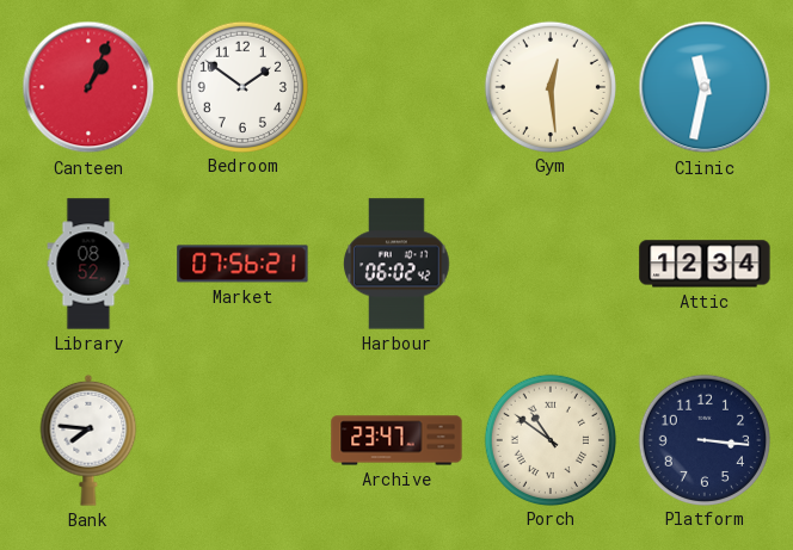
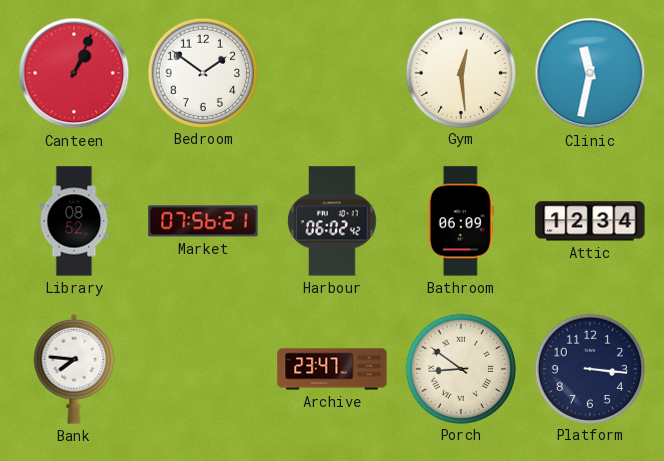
Bathroom: none -> 06:09 (461, 221)
Porch: 10:51 -> 8:51 (460, 368)
